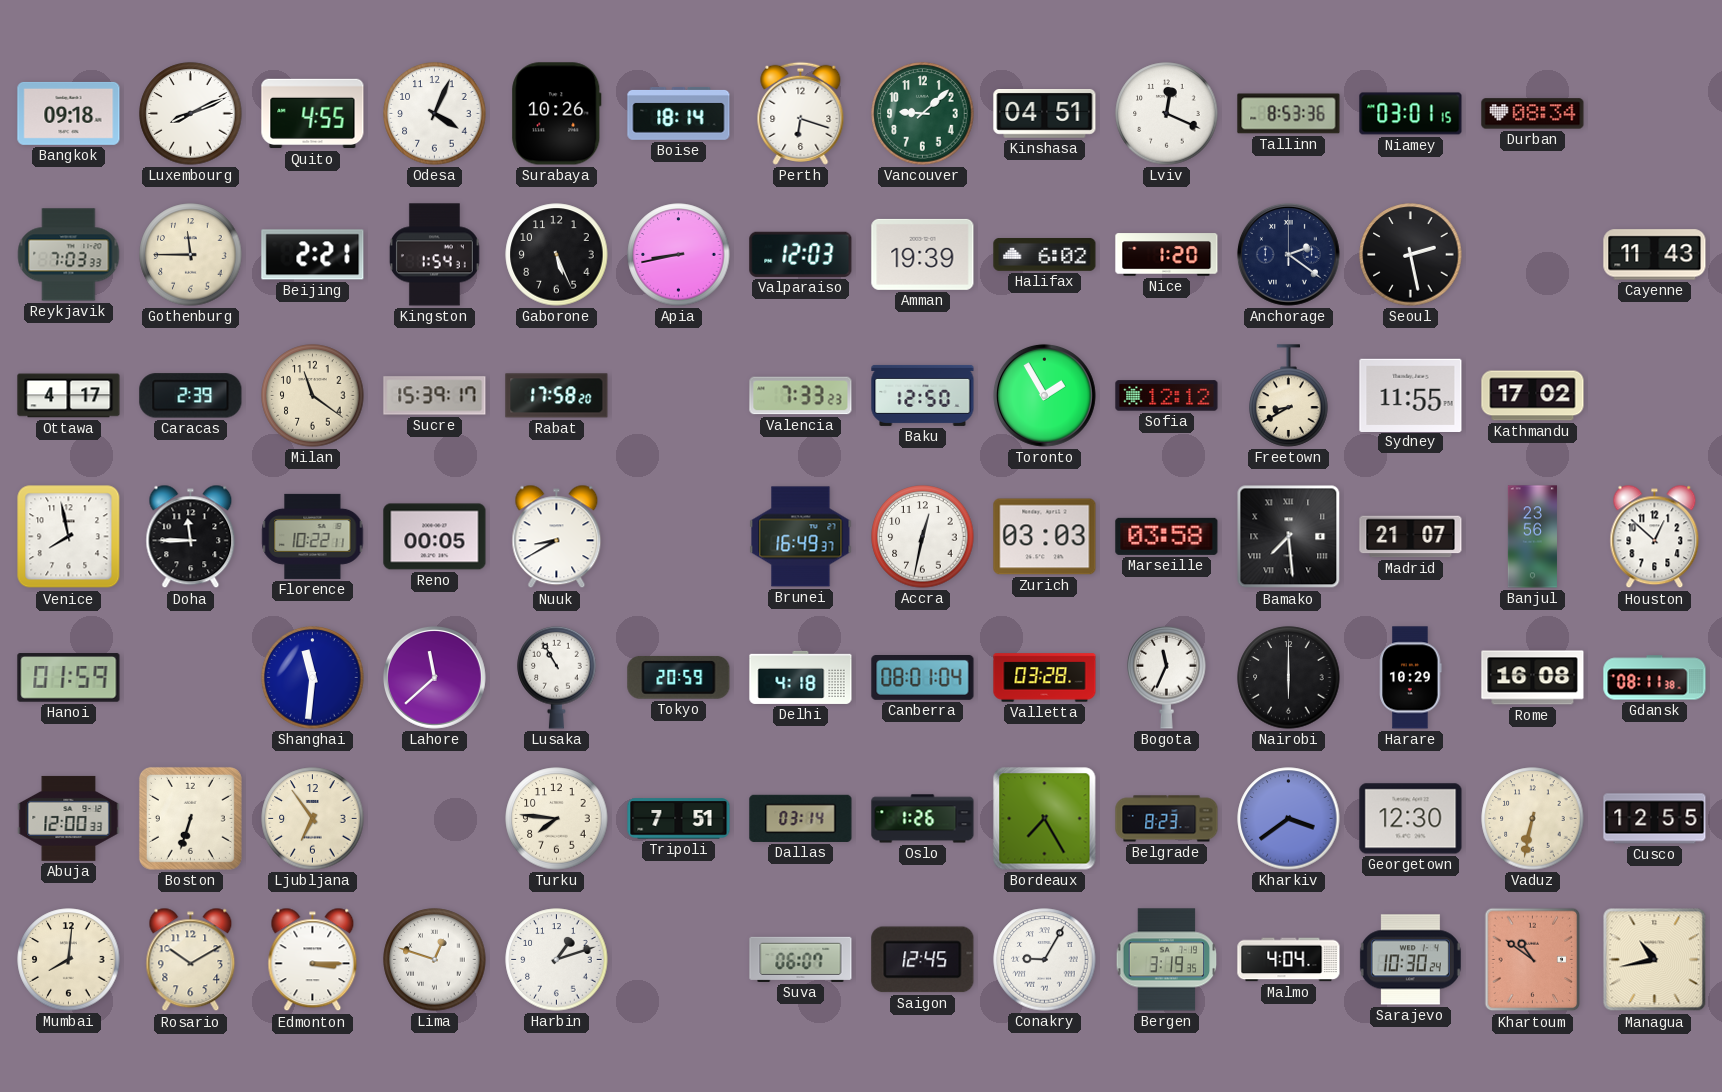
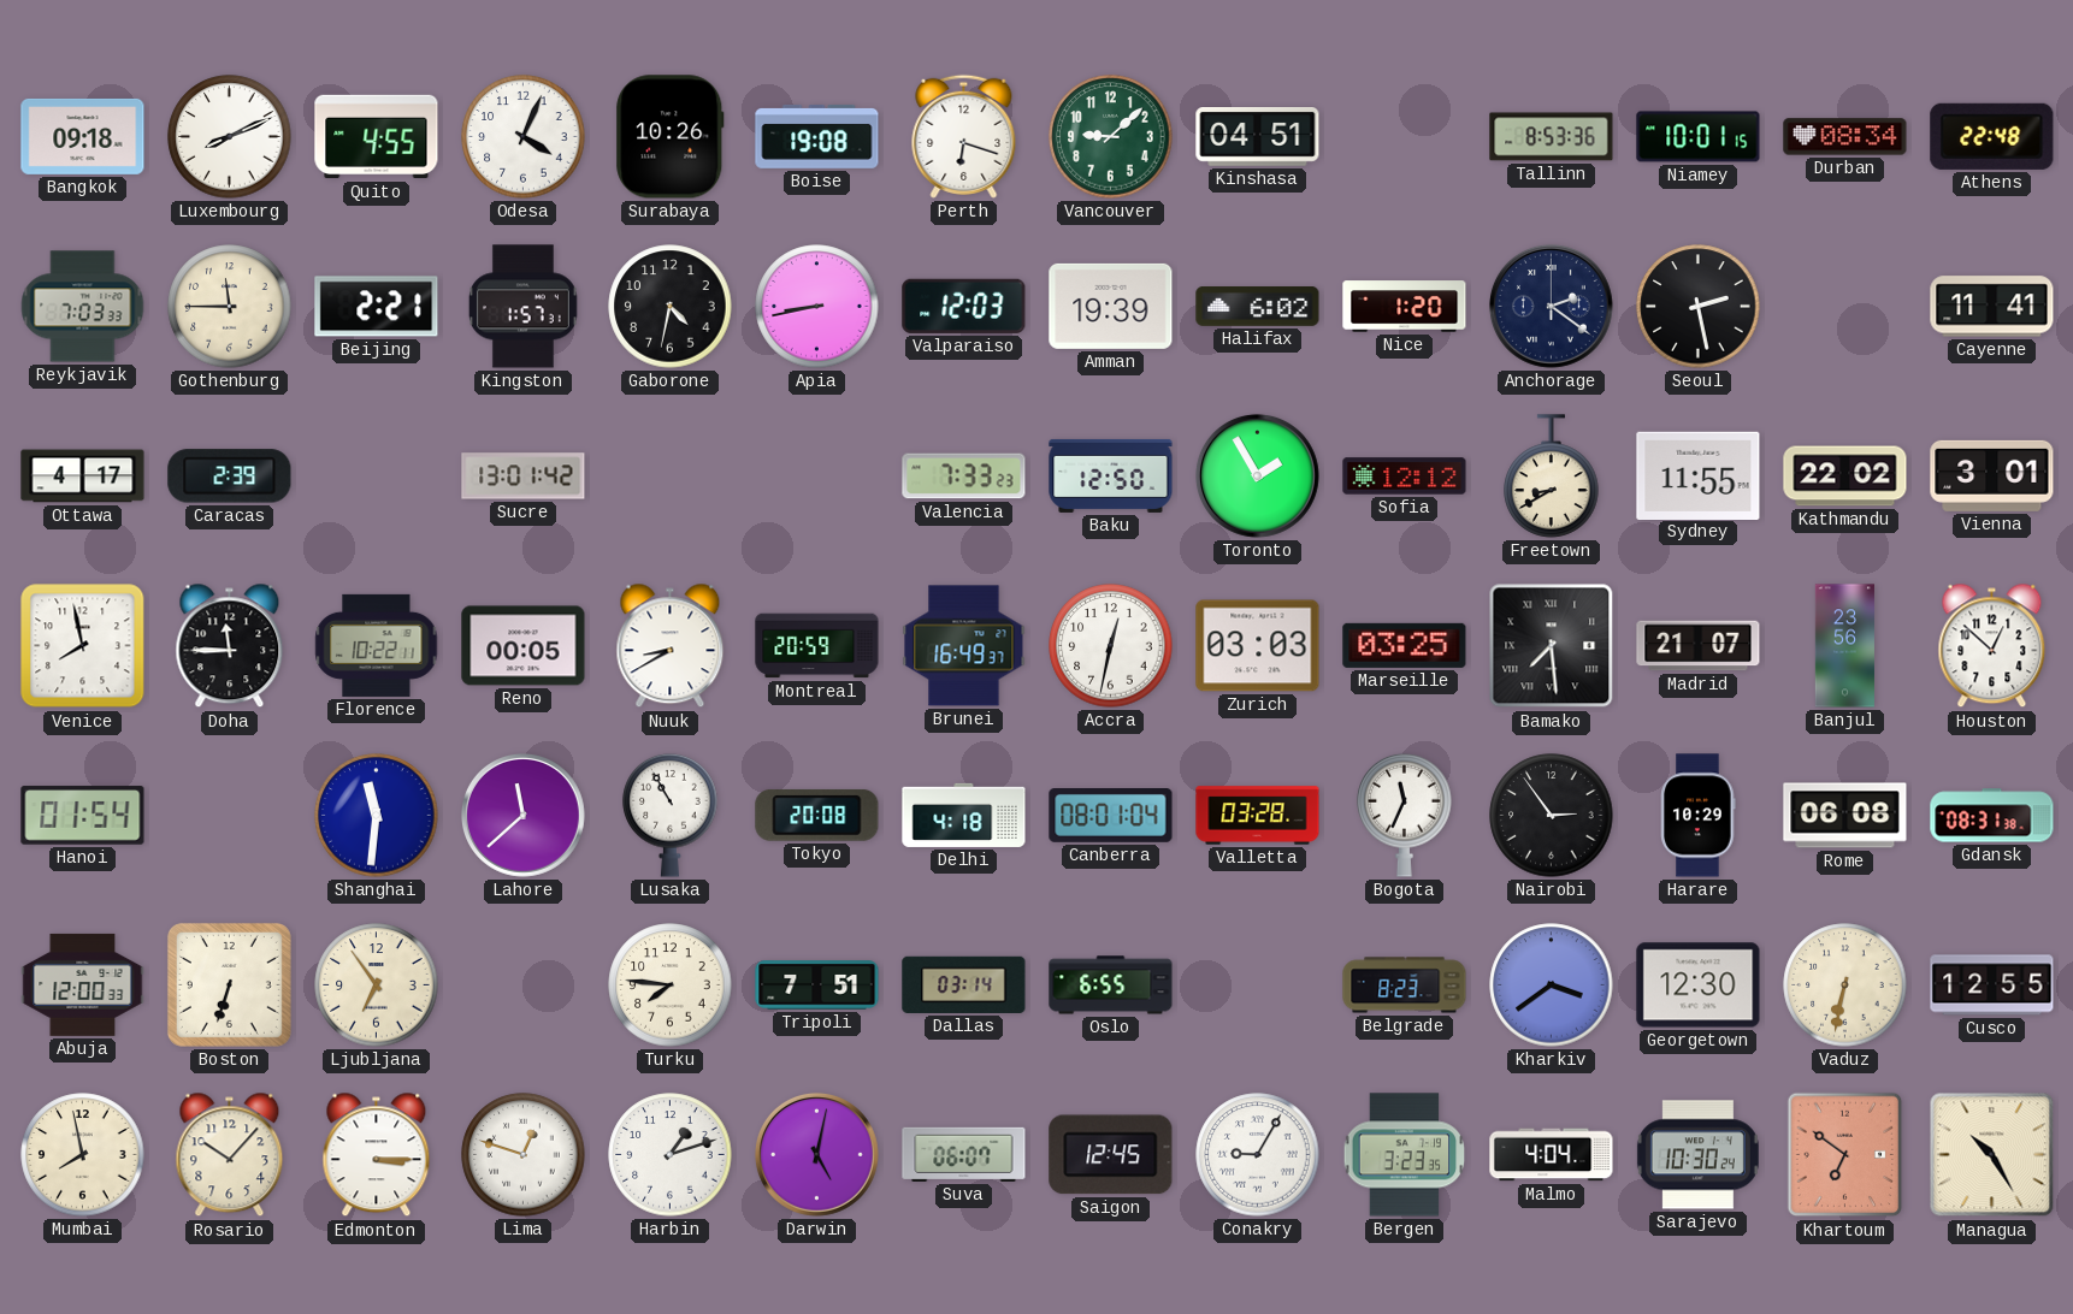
Boise: 18:14 -> 19:08 (817, 136)
Lviv: 12:19 -> none (1167, 114)
Niamey: 03:01 -> 10:01 (1699, 137)
Athens: none -> 22:48 (1992, 136)
Kingston: 1:54 -> 1:57 (522, 307)
Gaborone: 5:26 -> 4:32 (671, 307)
Cayenne: 11:43 -> 11:41 (1992, 307)
Milan: 11:21 -> none (313, 396)
Sucre: 15:39 -> 13:01 (524, 477)
Rabat: 17:58 -> none (557, 396)
Kathmandu: 17:02 -> 22:02 (1845, 477)
Vienna: none -> 3:01 (1992, 475)
Montreal: none -> 20:59 (817, 646)
Marseille: 03:58 -> 03:25 (1405, 645)
Hanoi: 01:59 -> 01:54 (83, 816)
Tokyo: 20:59 -> 20:08 (817, 815)
Nairobi: 6:00 -> 2:54 (1552, 816)
Rome: 16:08 -> 06:08 (1845, 816)
Gdansk: 08:11 -> 08:31 (1992, 816)
Oslo: 1:26 -> 6:55 (1111, 985)
Bordeaux: 7:25 -> none (1045, 819)
Mumbai: 8:01 -> 7:58 (83, 1155)
Rosario: 10:10 -> 10:07 (230, 1155)
Darwin: none -> 5:02 (816, 1154)
Bergen: 3:19 -> 3:23 (1405, 1155)
Khartoum: 10:51 -> 6:51 (1845, 1155)
Managua: 10:43 -> 10:25 (1992, 1155)
